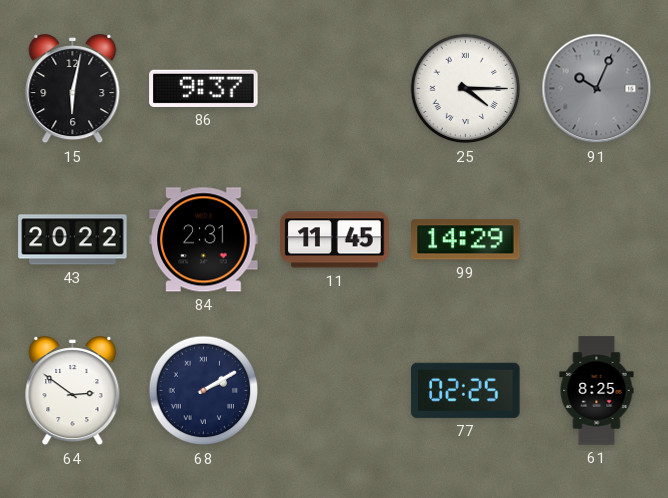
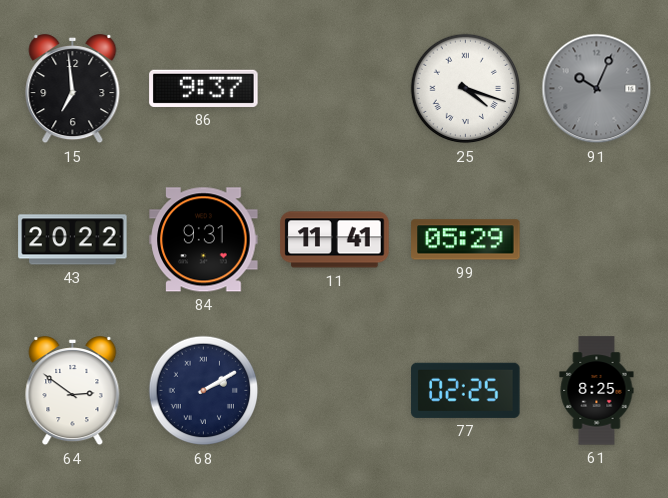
15: 6:02 -> 6:59 (73, 90)
25: 4:15 -> 4:18 (466, 89)
84: 2:31 -> 9:31 (204, 240)
11: 11:45 -> 11:41 (335, 240)
99: 14:29 -> 05:29 (466, 240)
